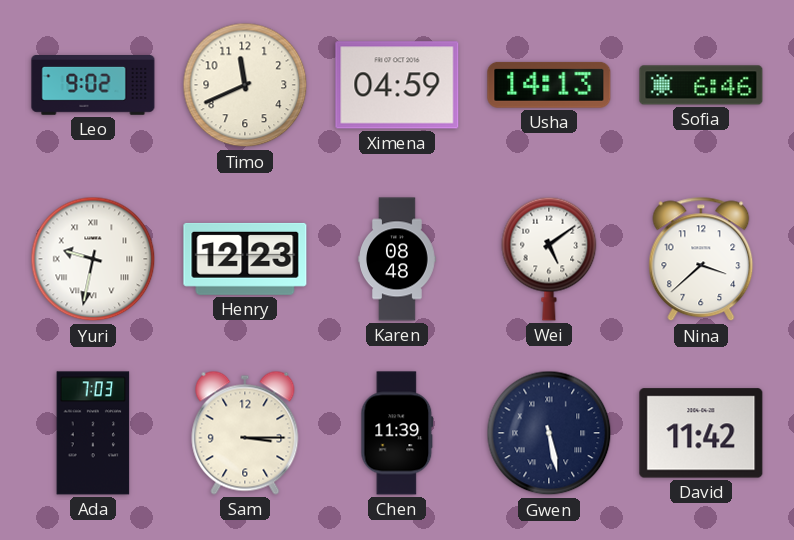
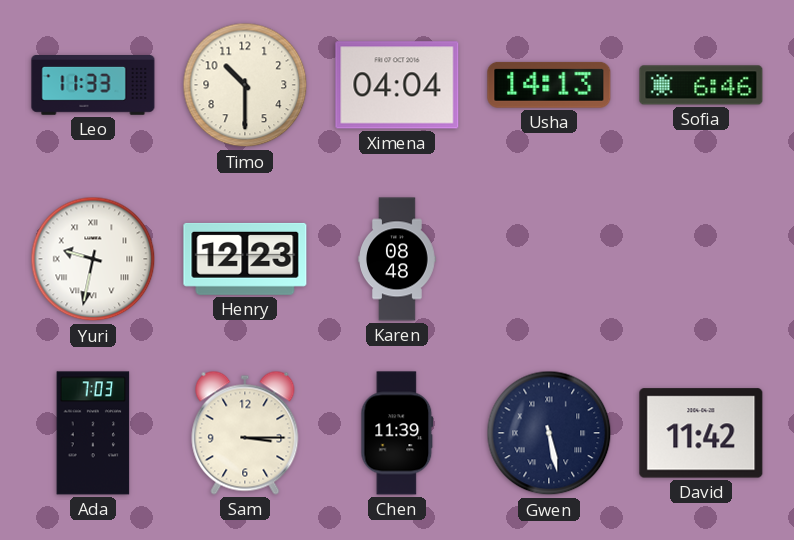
Leo: 9:02 -> 11:33 (93, 86)
Timo: 11:41 -> 10:30 (245, 85)
Ximena: 04:59 -> 04:04 (397, 85)
Wei: 5:09 -> none (549, 259)
Nina: 3:38 -> none (701, 259)
